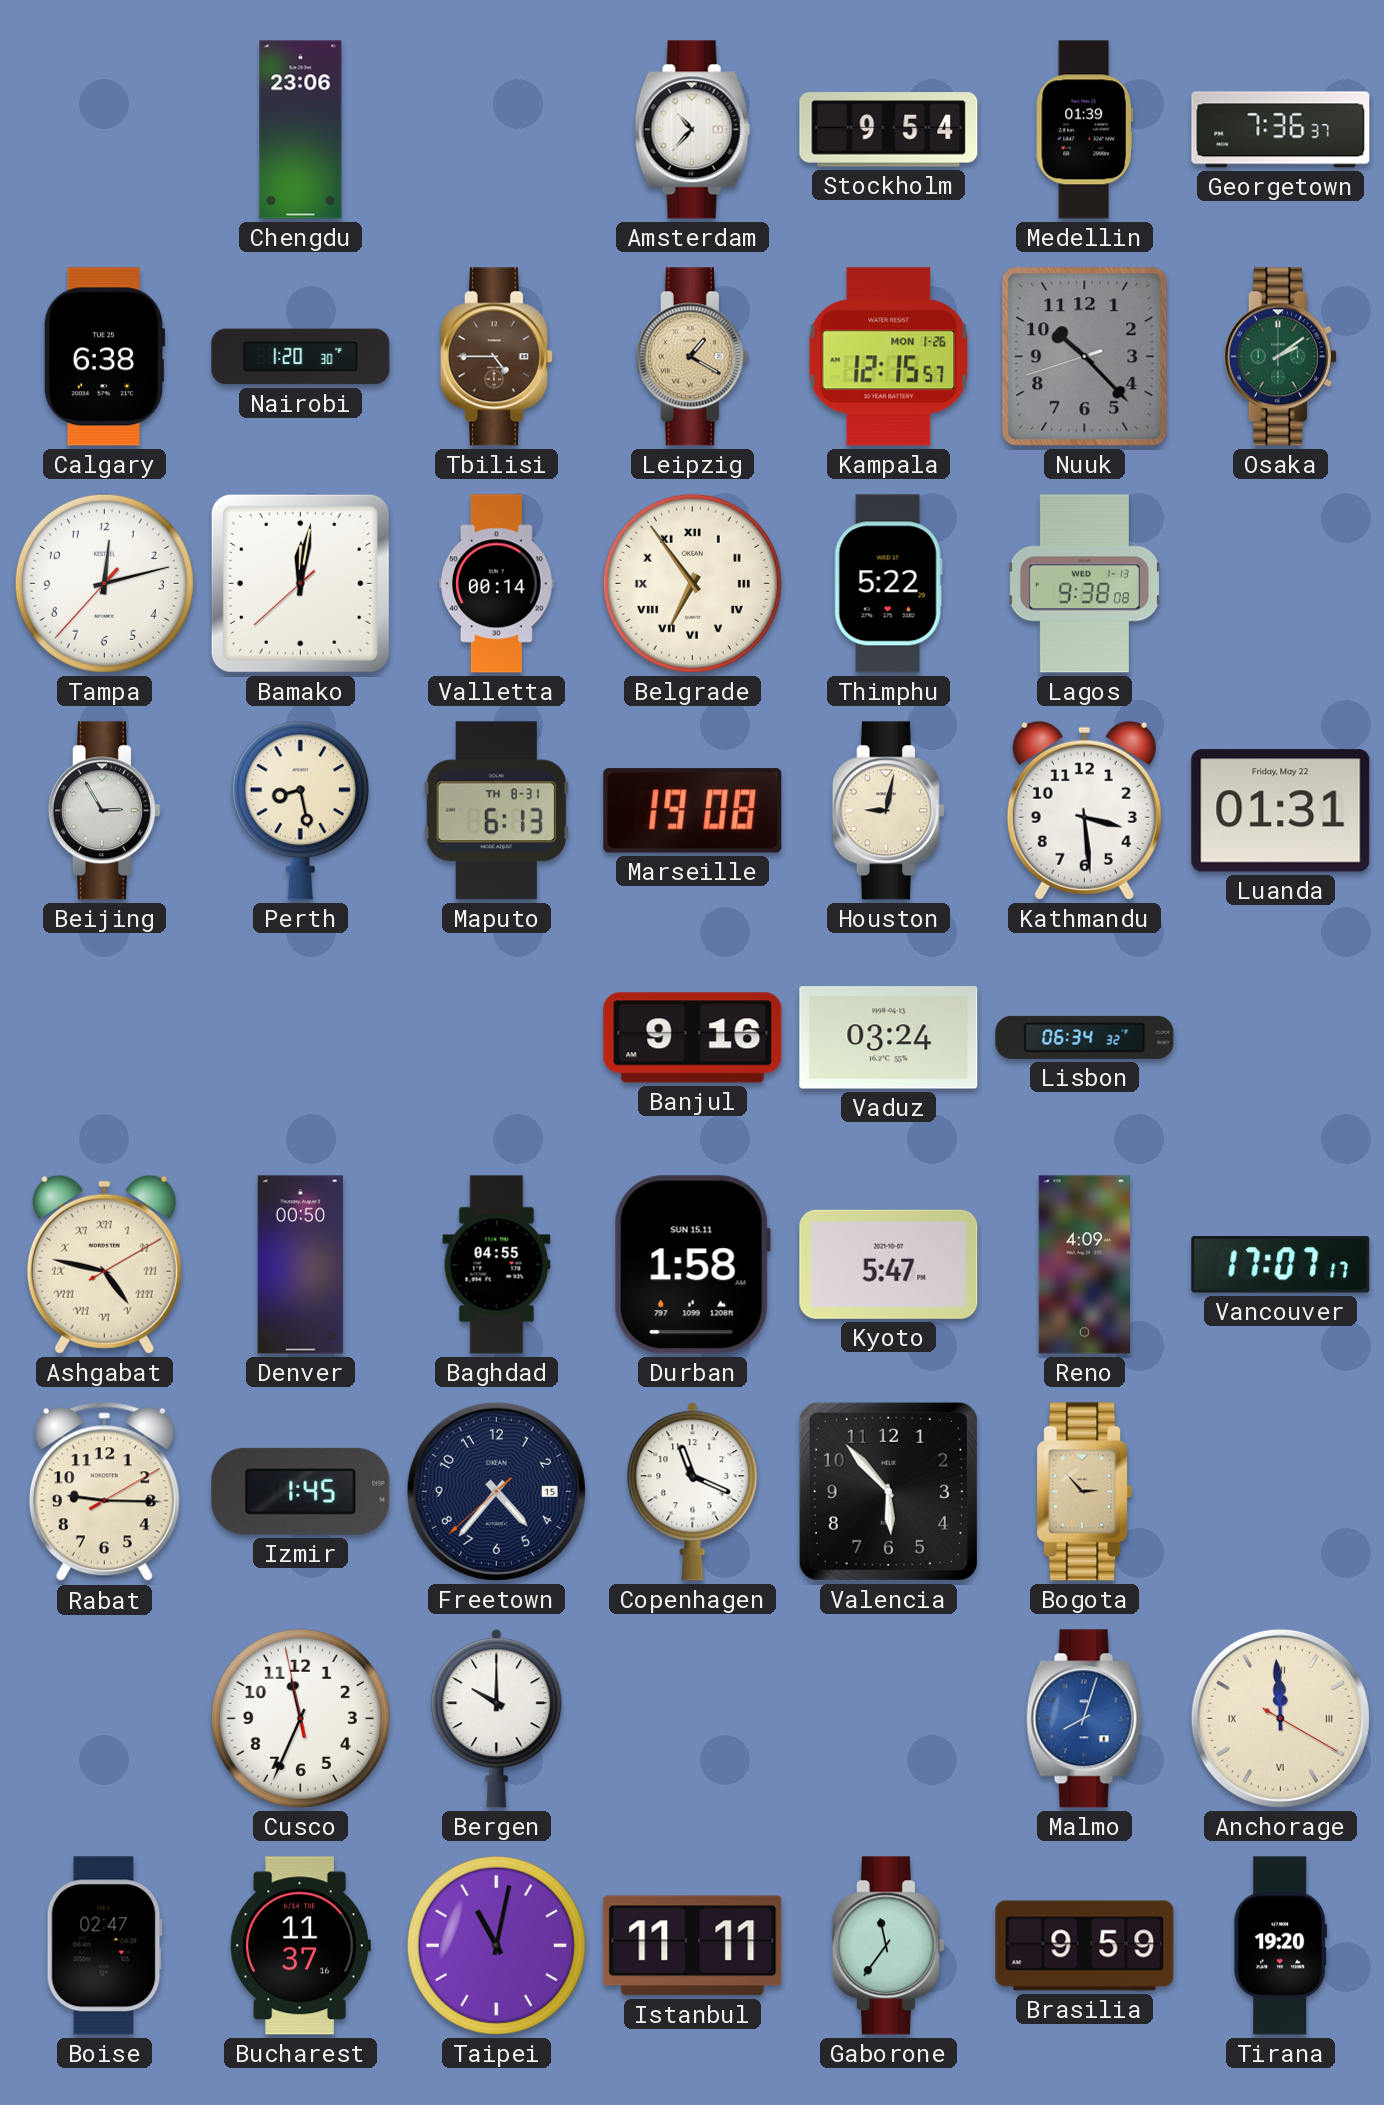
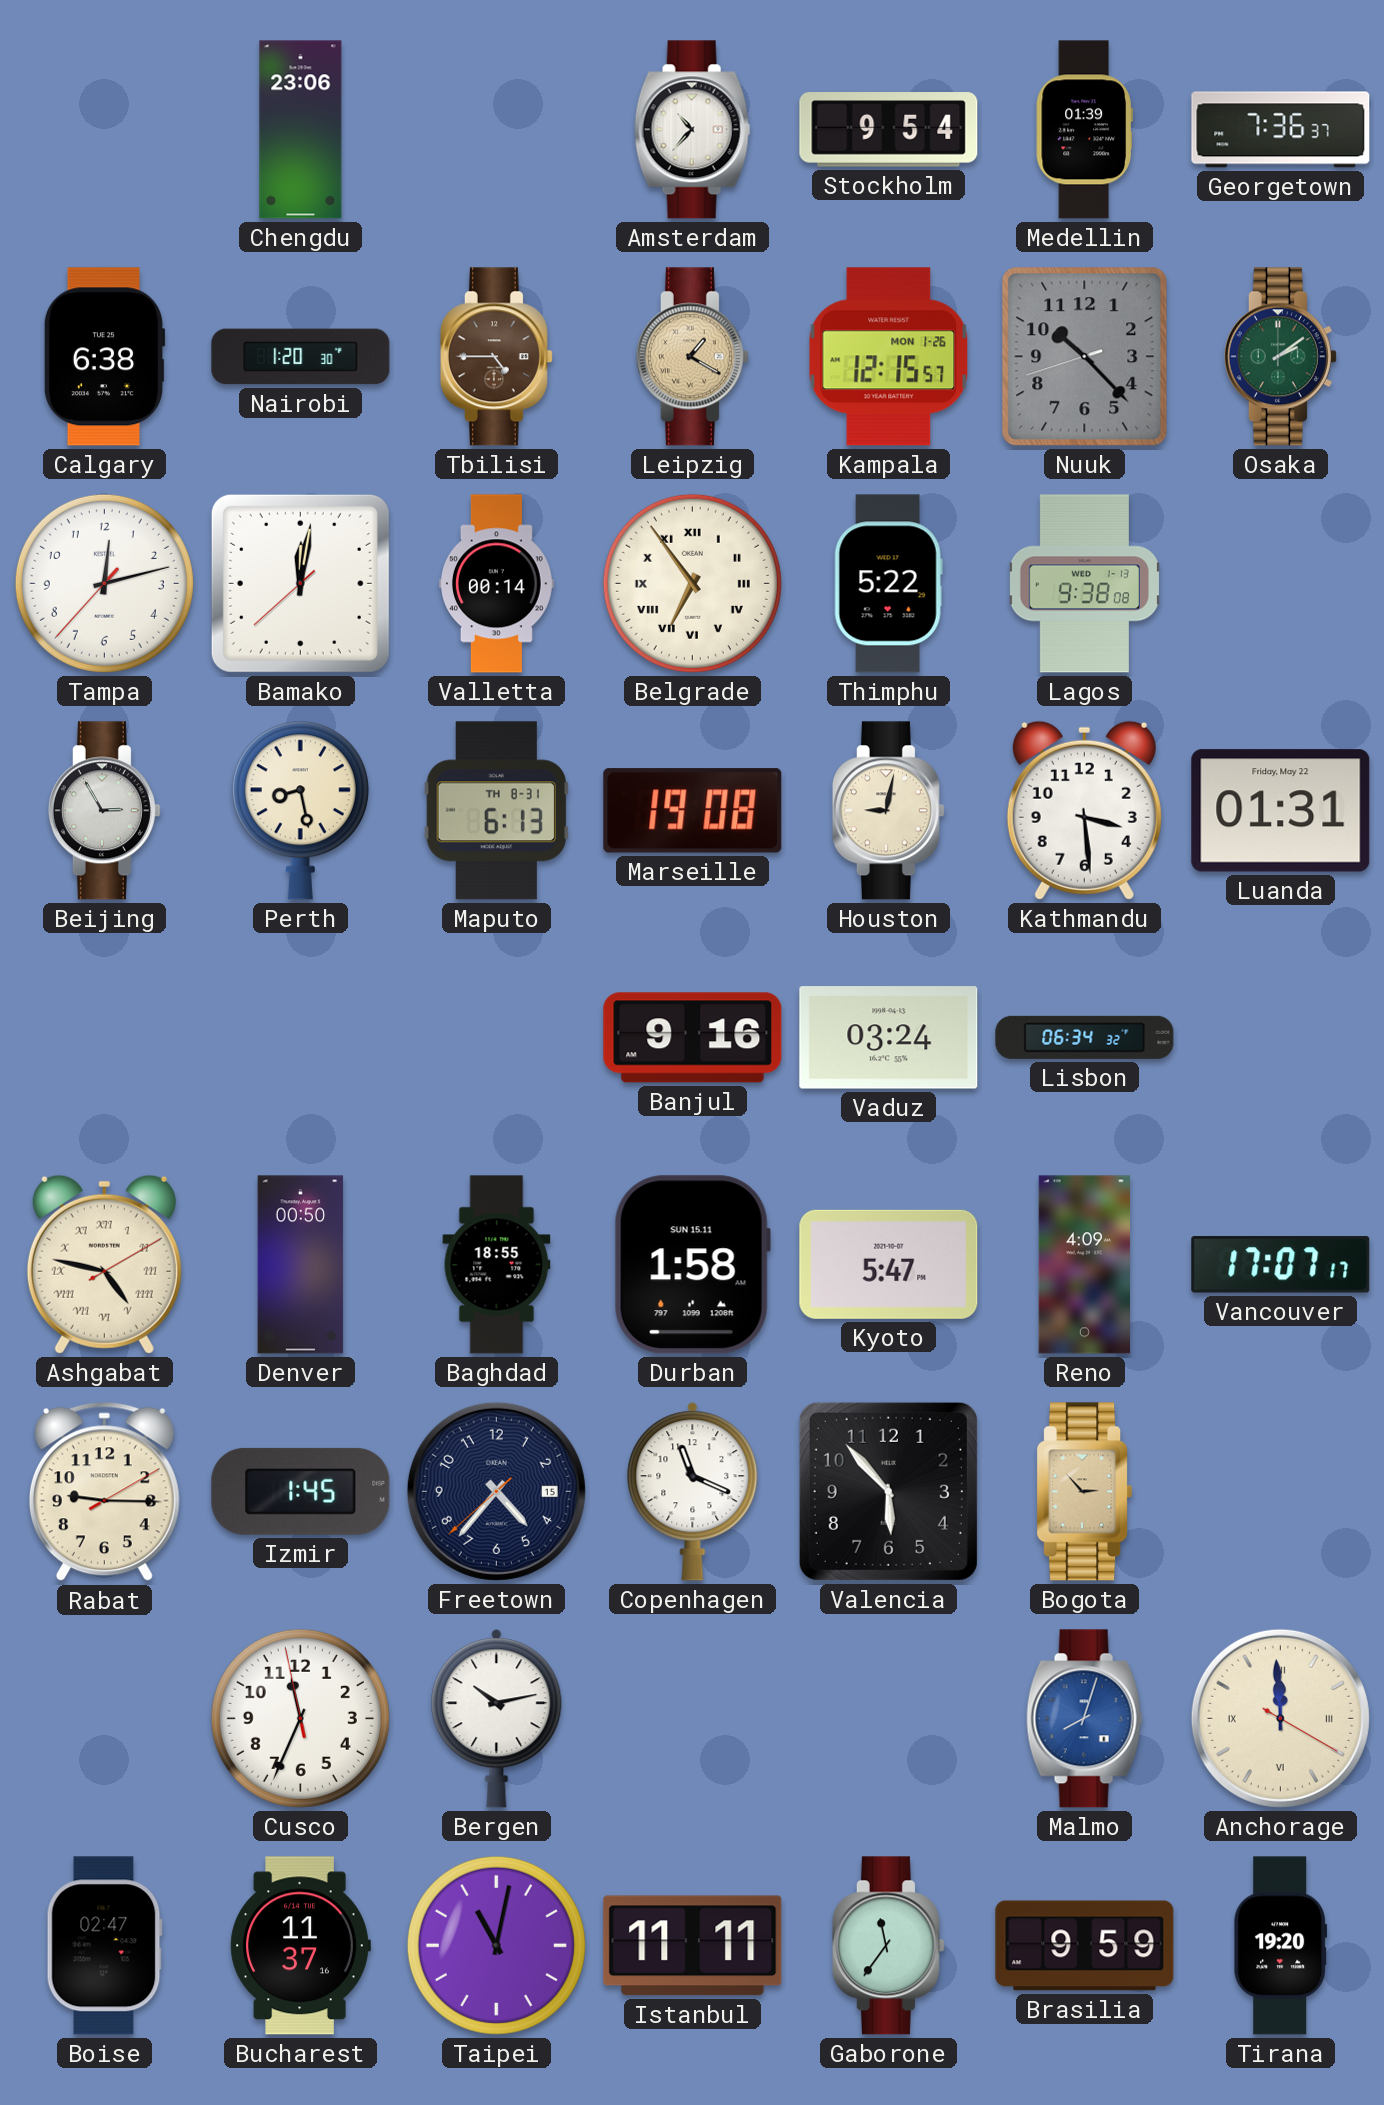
Baghdad: 04:55 -> 18:55 (497, 1265)
Bergen: 10:00 -> 10:13 (497, 1719)
